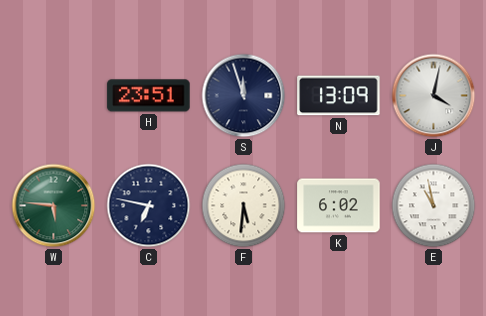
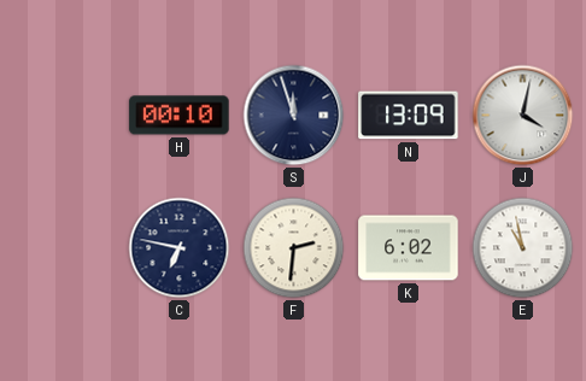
H: 23:51 -> 00:10 (180, 116)
W: 5:46 -> none (54, 206)
F: 5:31 -> 2:31 (294, 248)
